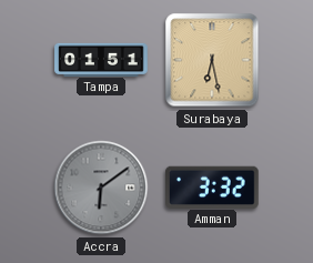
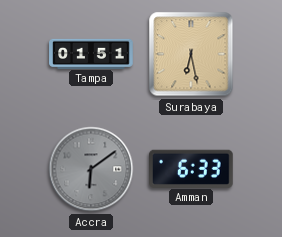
Amman: 3:32 -> 6:33 (192, 168)
